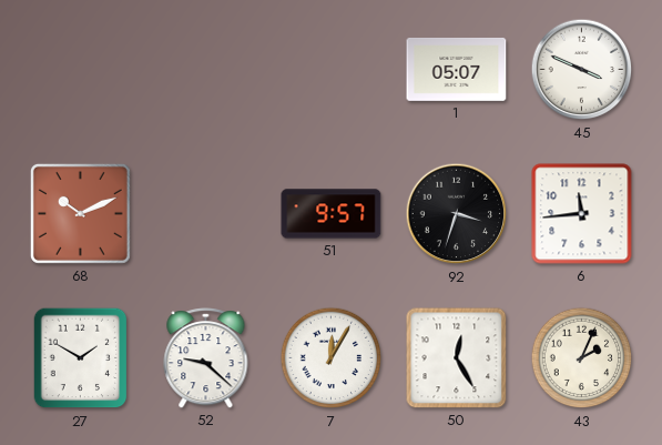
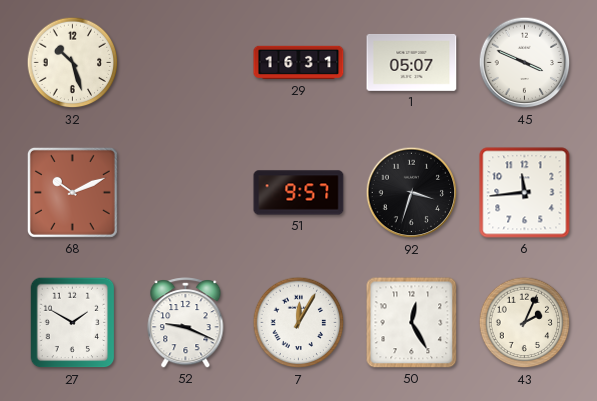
32: none -> 10:27 (73, 63)
29: none -> 16:31 (299, 63)
52: 9:22 -> 9:19 (186, 323)
